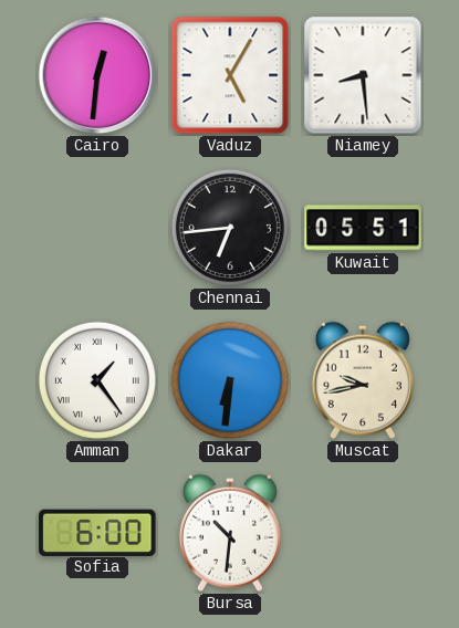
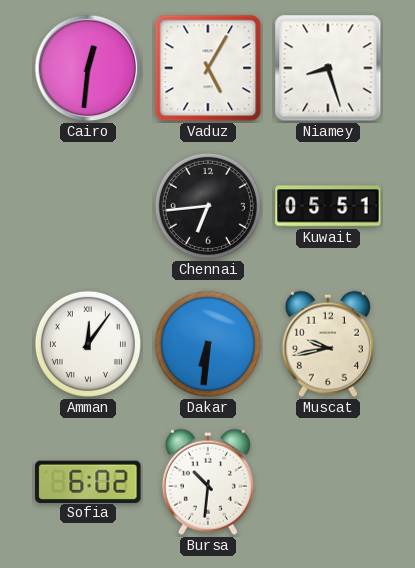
Niamey: 8:29 -> 8:27 (328, 68)
Amman: 1:24 -> 12:06 (88, 344)
Sofia: 6:00 -> 6:02 (88, 481)
